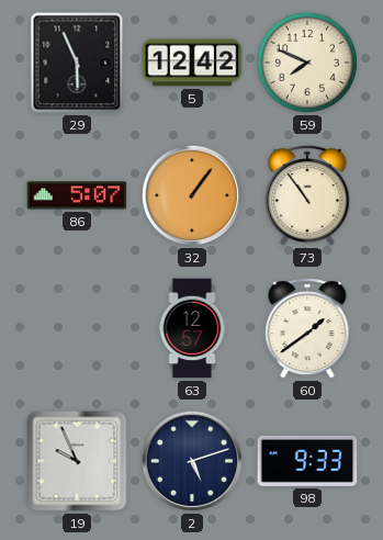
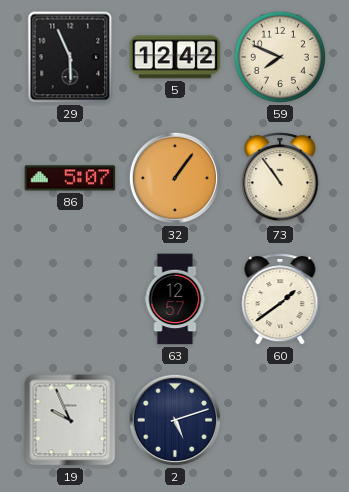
98: 9:33 -> none (307, 461)
